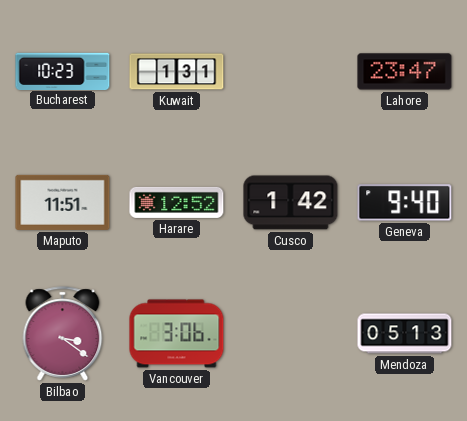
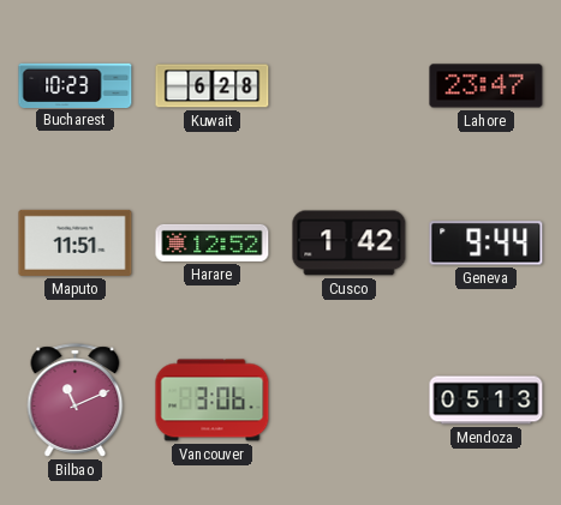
Kuwait: 1:31 -> 6:28 (213, 86)
Geneva: 9:40 -> 9:44 (487, 244)
Bilbao: 3:21 -> 11:11 (76, 401)
